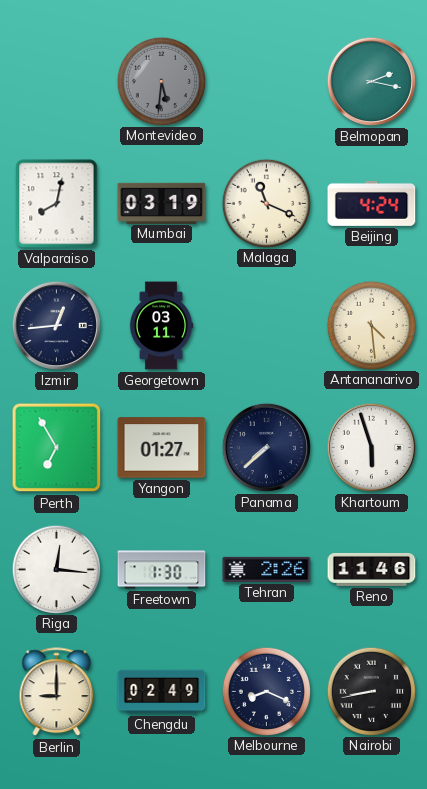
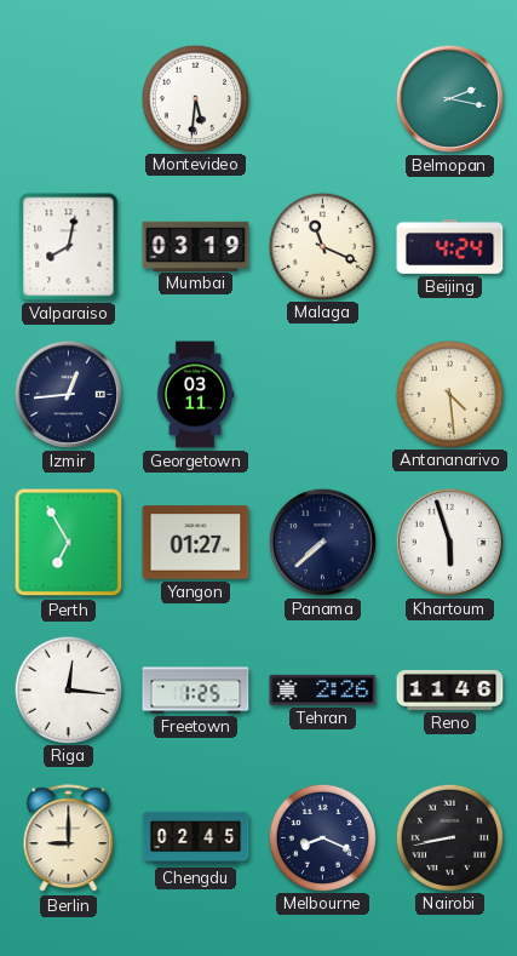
Montevideo dial: grey -> white (195, 98)
Freetown: 1:30 -> 1:25 (196, 691)
Chengdu: 02:49 -> 02:45 (196, 838)
